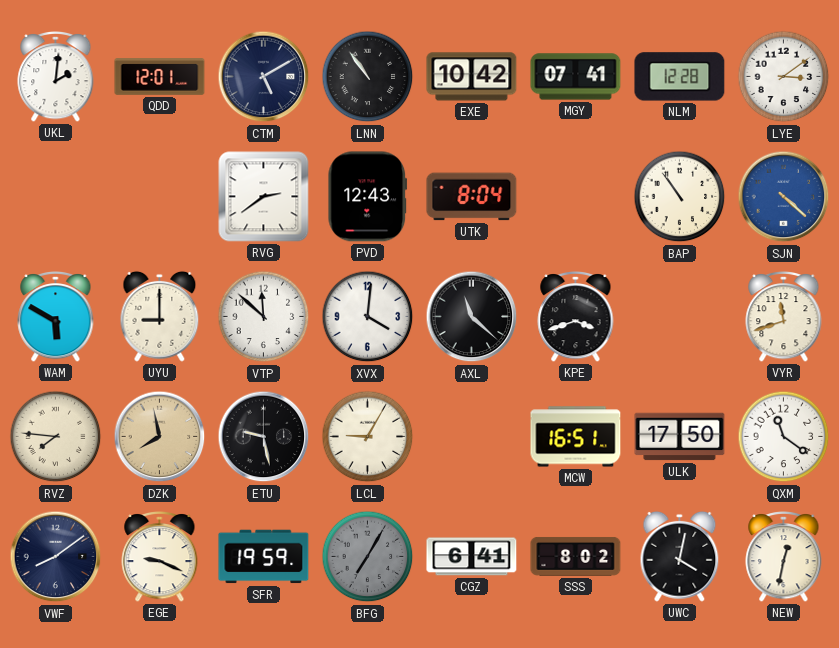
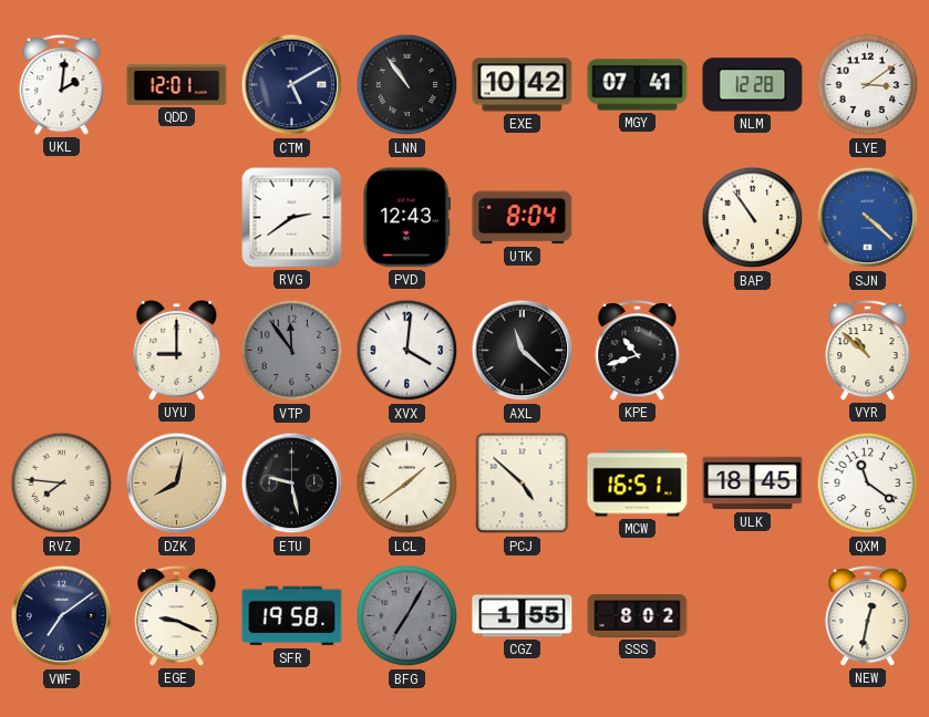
WAM: 5:50 -> none (56, 317)
VTP: 11:52 -> 11:54 (292, 351)
VTP dial: white -> grey (292, 351)
KPE: 3:42 -> 10:42 (638, 351)
VYR: 11:42 -> 10:52 (868, 351)
DZK: 7:58 -> 8:02 (177, 484)
LCL: 9:05 -> 1:39 (407, 484)
PCJ: none -> 4:52 (523, 484)
ULK: 17:50 -> 18:45 (753, 484)
VWF: 8:09 -> 7:09 (62, 616)
SFR: 19:59 -> 19:58 (292, 616)
CGZ: 6:41 -> 1:55 (523, 616)
UWC: 4:02 -> none (680, 556)
